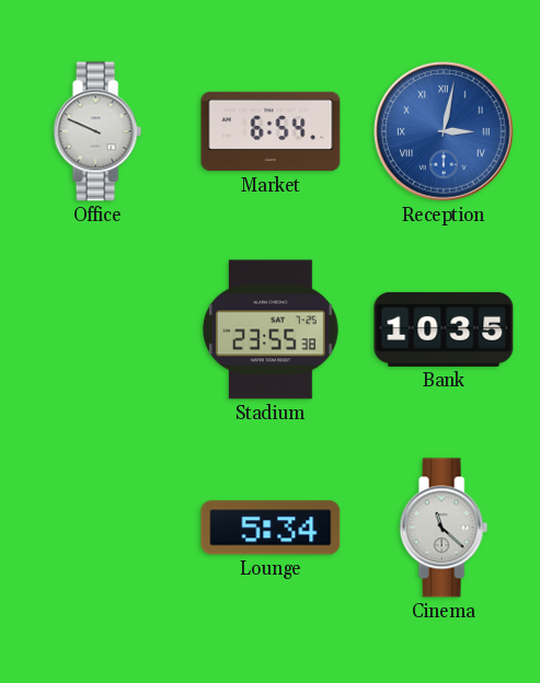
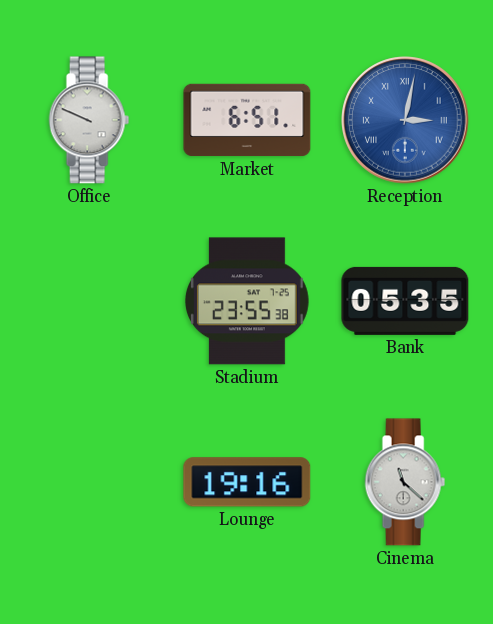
Market: 6:54 -> 6:51 (247, 120)
Bank: 10:35 -> 05:35 (405, 301)
Lounge: 5:34 -> 19:16 (247, 482)
